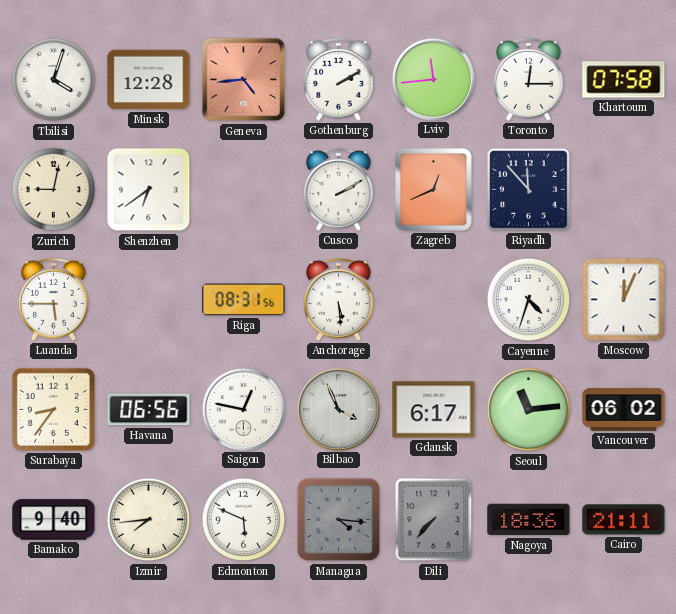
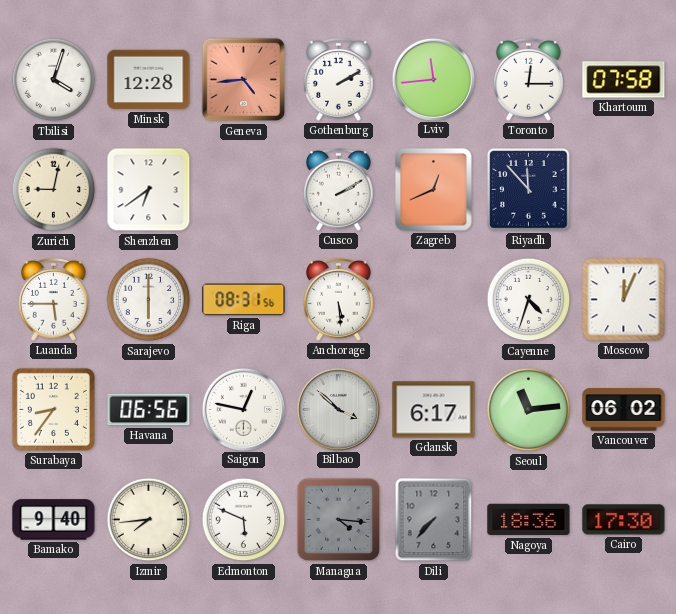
Sarajevo: none -> 6:00 (149, 300)
Bilbao: 3:56 -> 3:52 (338, 409)
Cairo: 21:11 -> 17:30 (624, 520)
